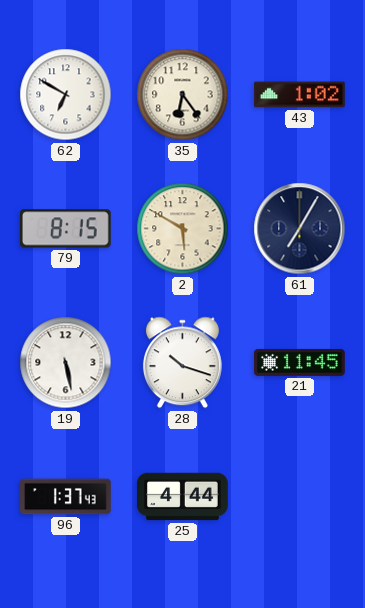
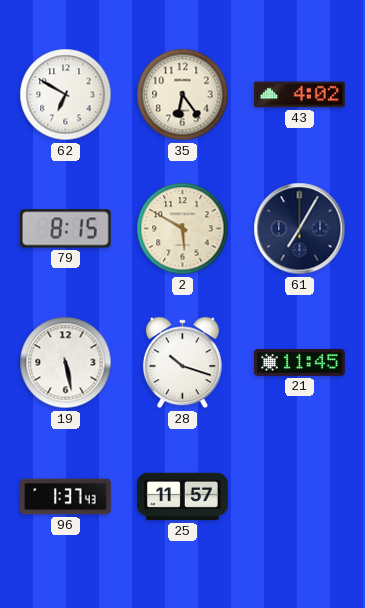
43: 1:02 -> 4:02 (300, 95)
25: 4:44 -> 11:57 (183, 497)
